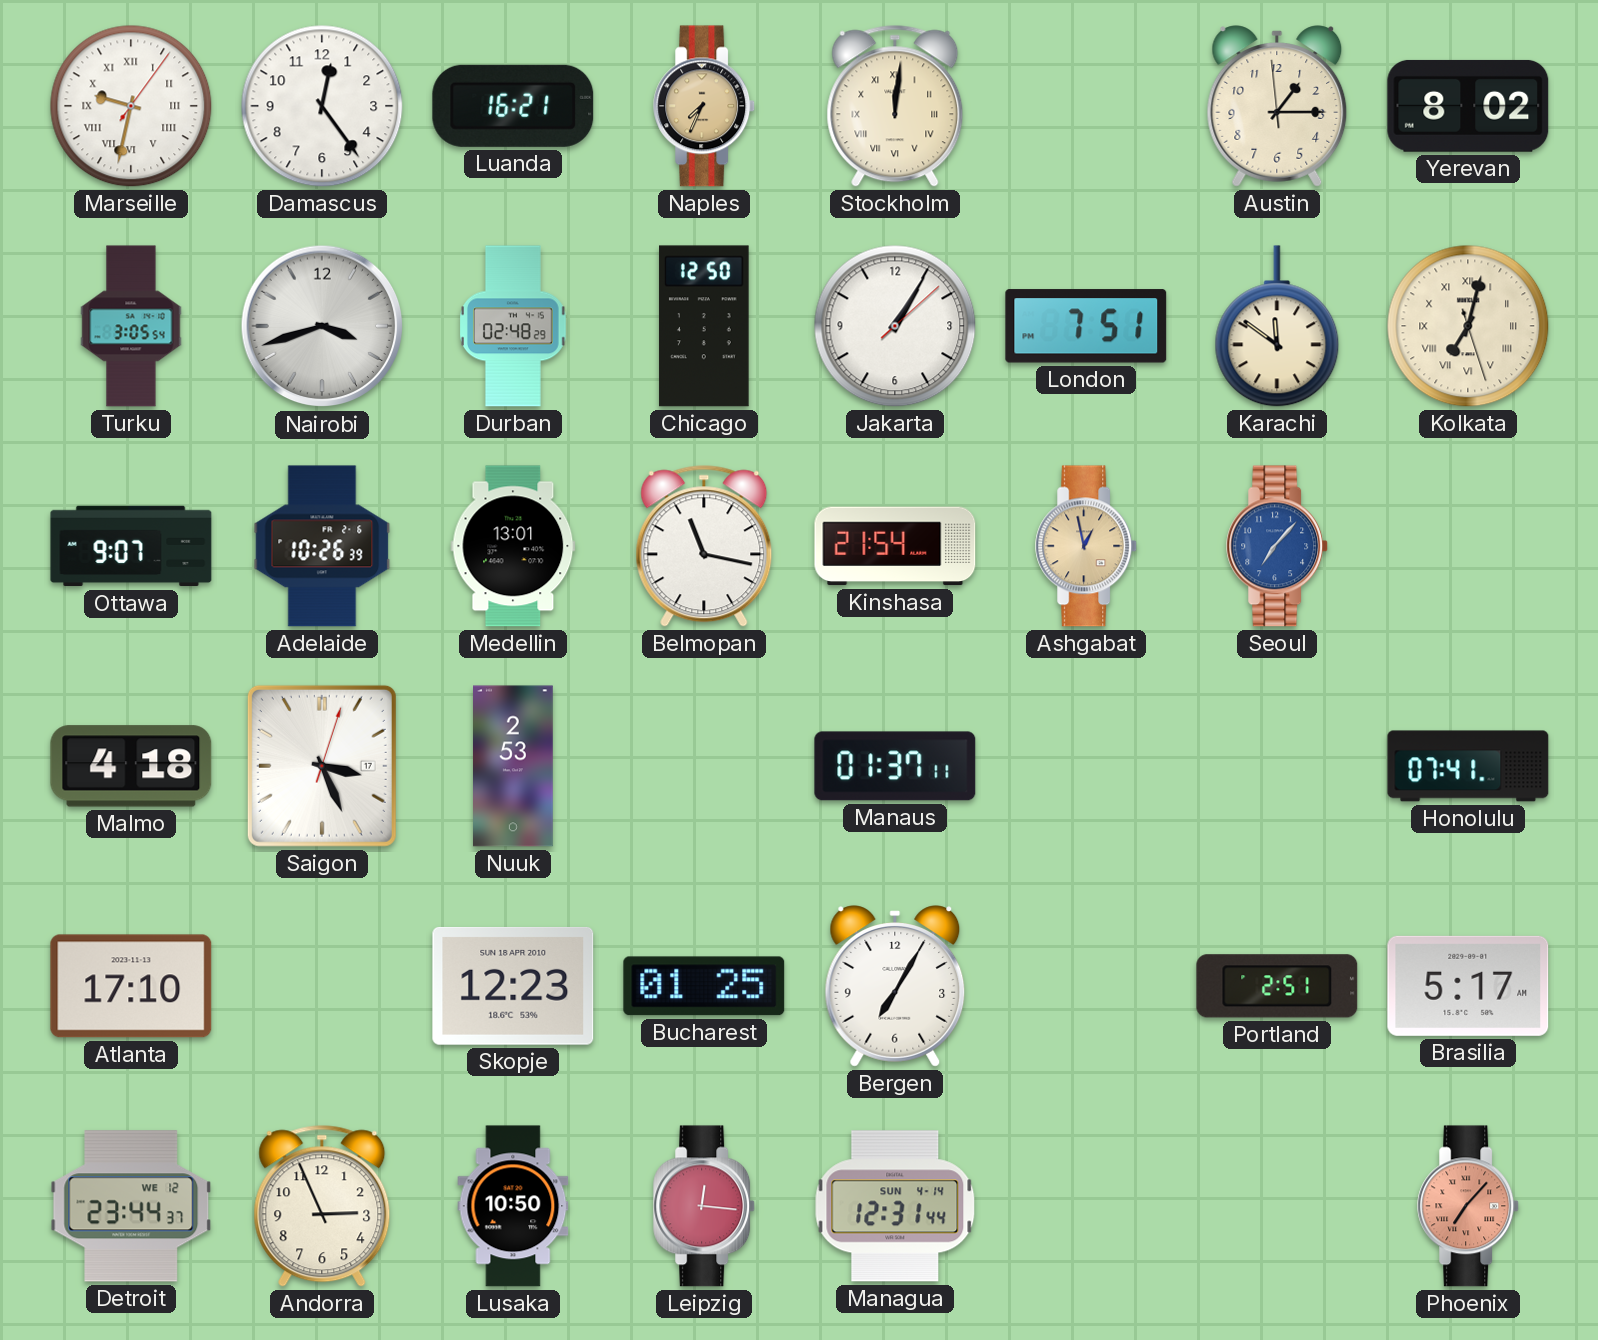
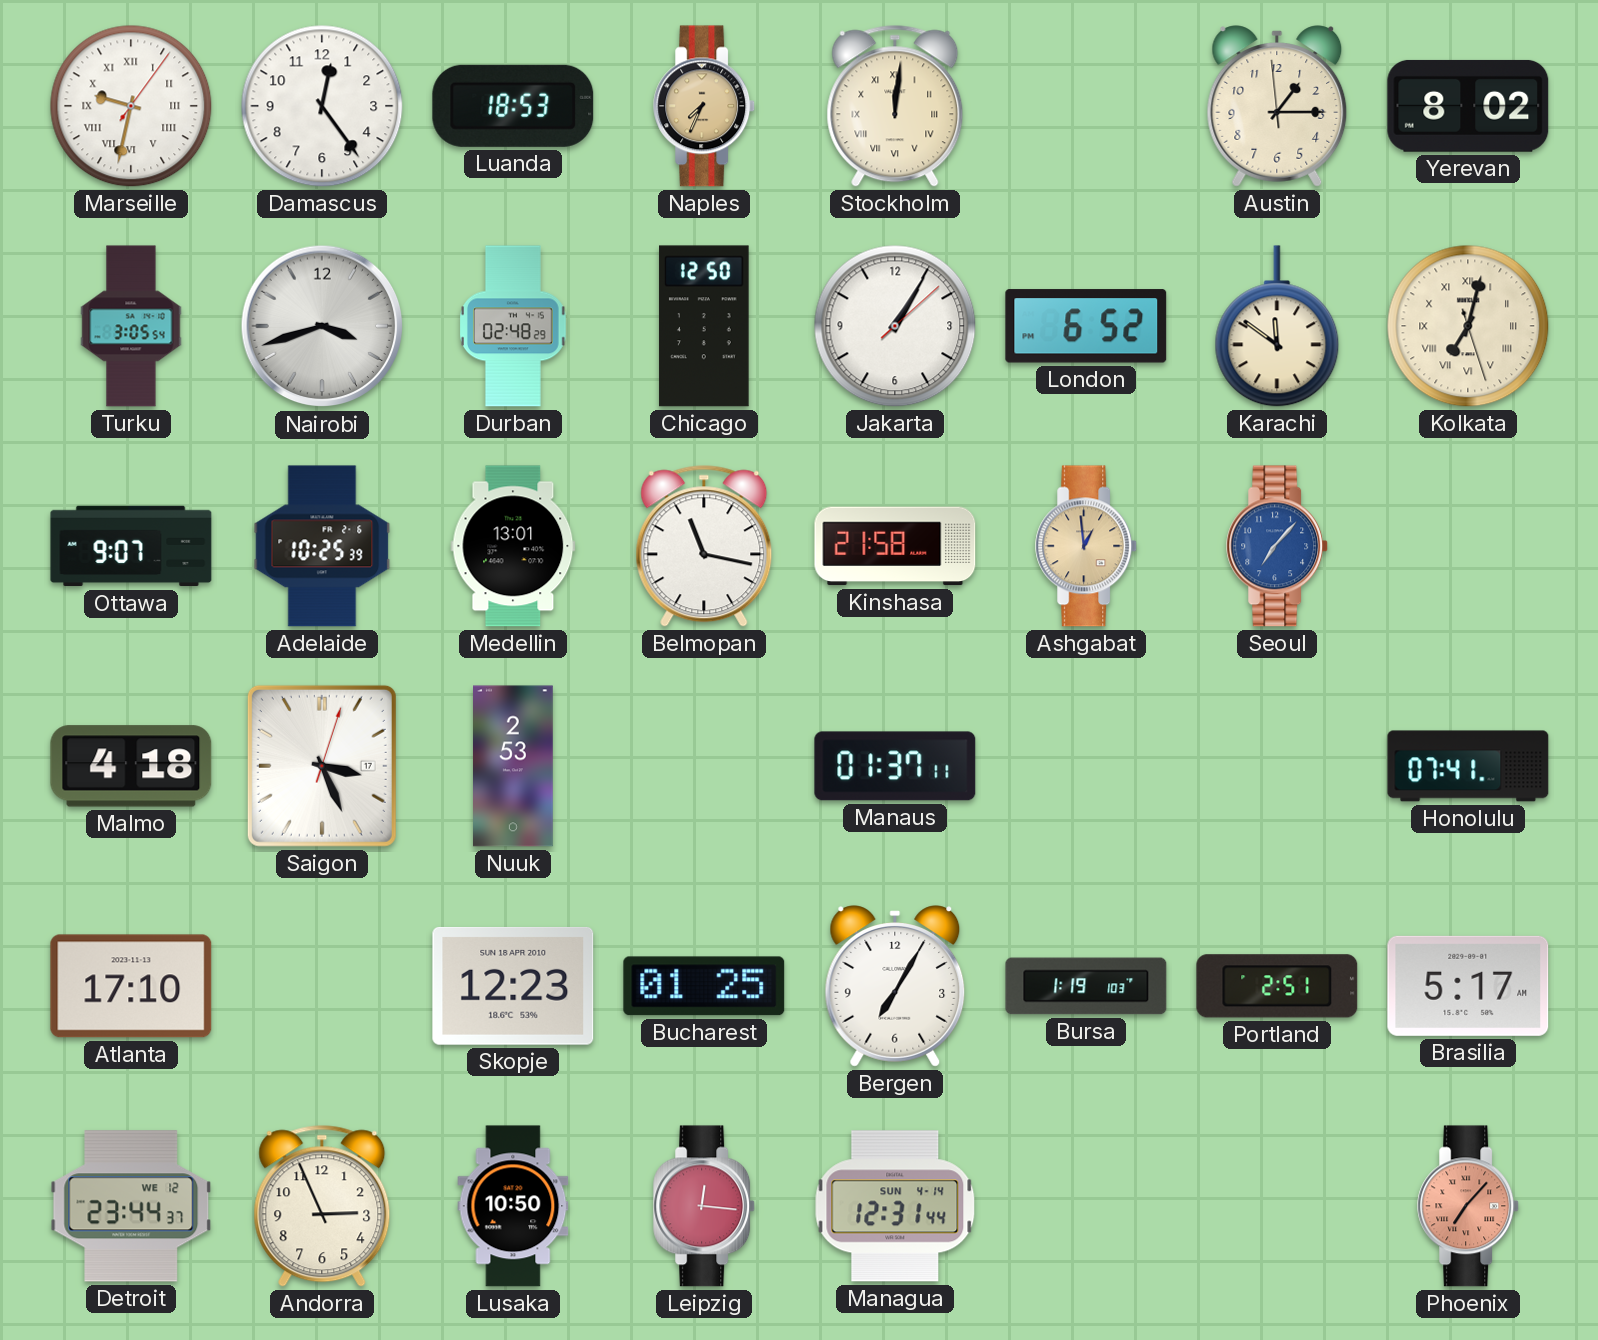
Luanda: 16:21 -> 18:53 (513, 106)
London: 7:51 -> 6:52 (1086, 326)
Adelaide: 10:26 -> 10:25 (322, 546)
Kinshasa: 21:54 -> 21:58 (895, 546)
Ashgabat: 12:58 -> 12:59 (1087, 546)
Bursa: none -> 1:19 (1086, 986)
